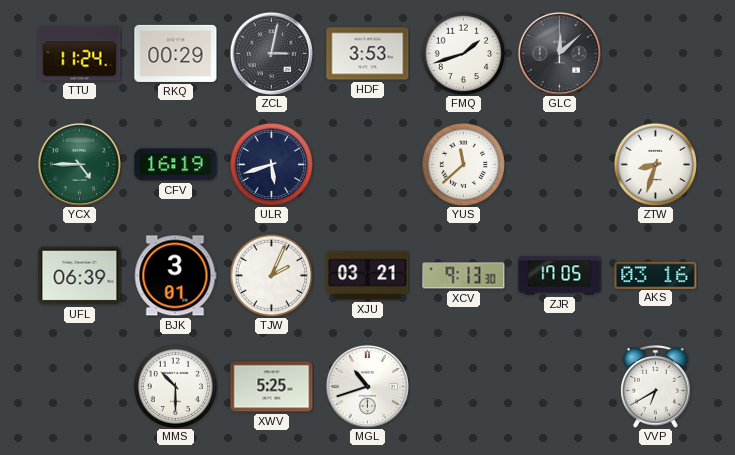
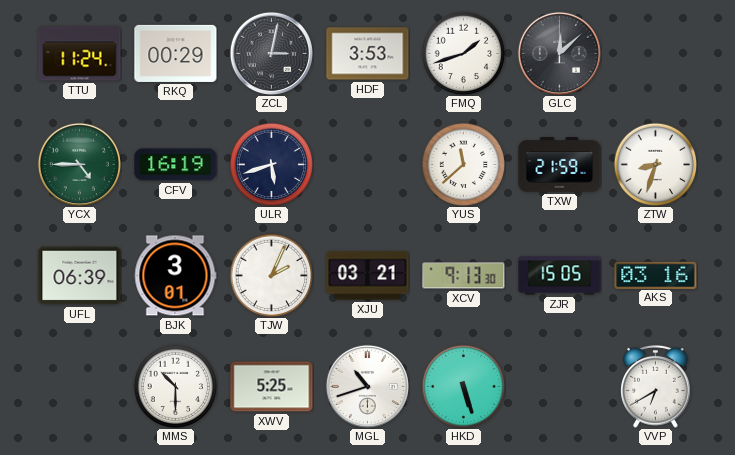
TXW: none -> 21:59 (560, 165)
ZJR: 17:05 -> 15:05 (560, 276)
HKD: none -> 5:27 (463, 386)
